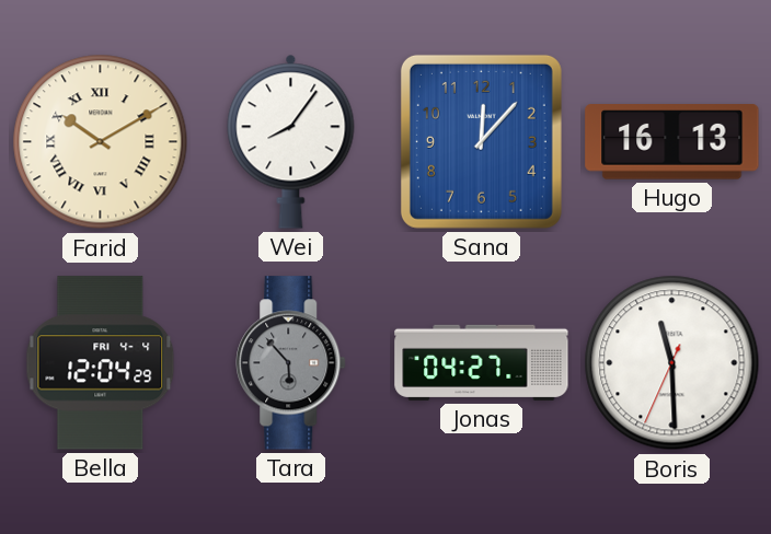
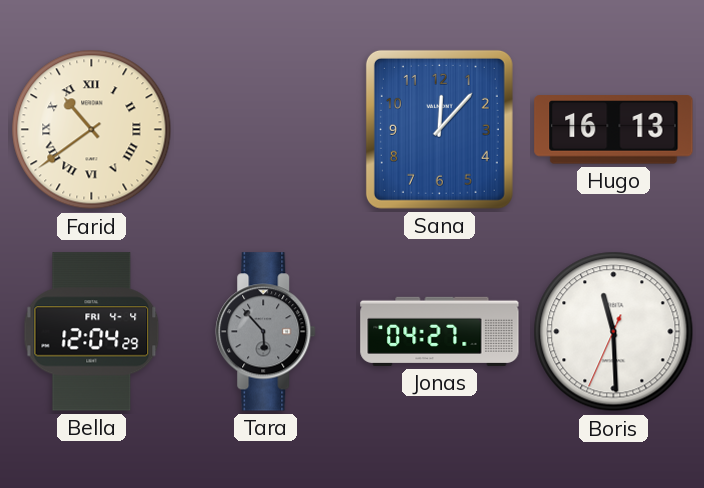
Farid: 10:10 -> 10:39 (92, 130)
Wei: 8:06 -> none (291, 141)
